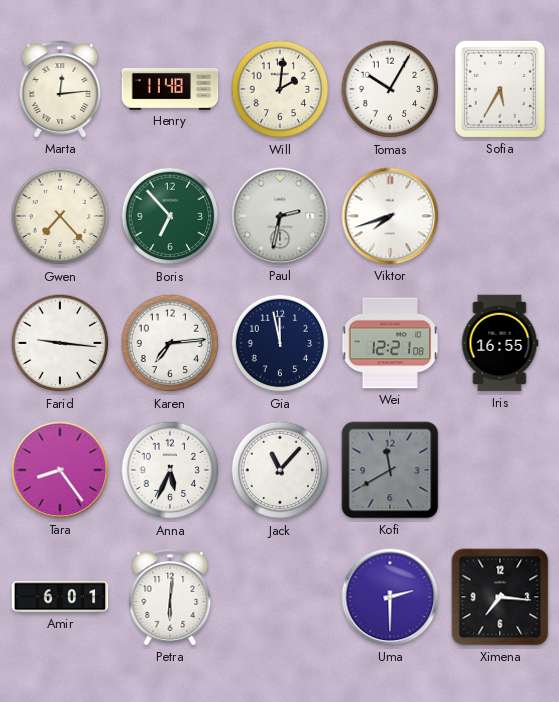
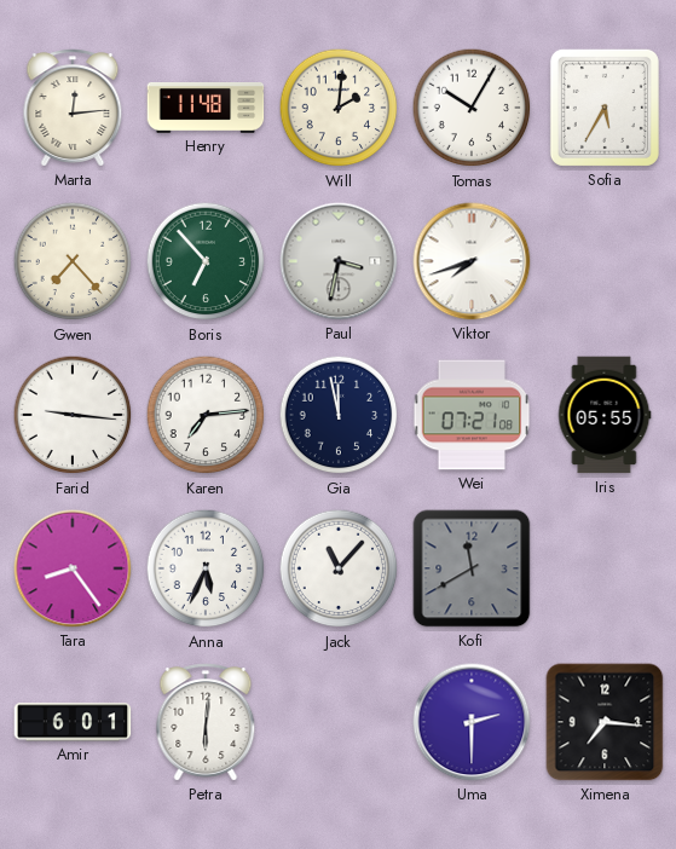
Paul: 2:32 -> 3:32 (339, 261)
Wei: 12:21 -> 07:21 (472, 415)
Iris: 16:55 -> 05:55 (605, 415)
